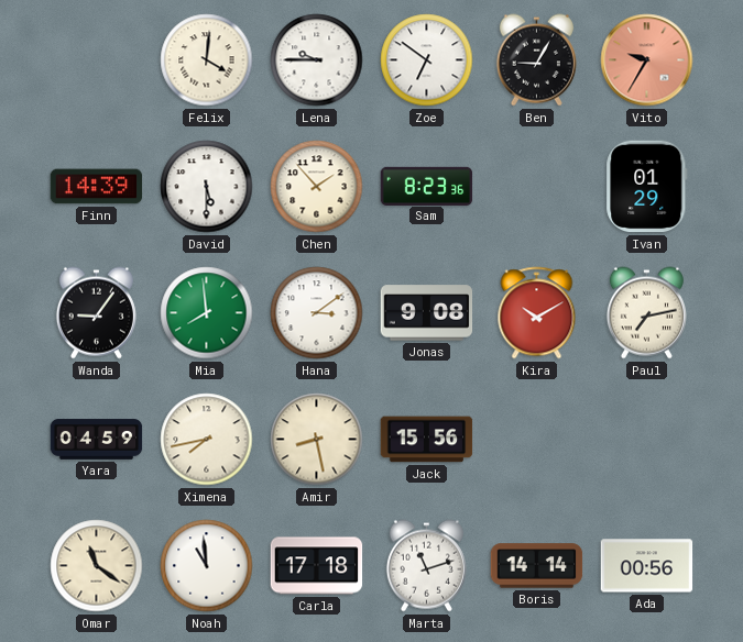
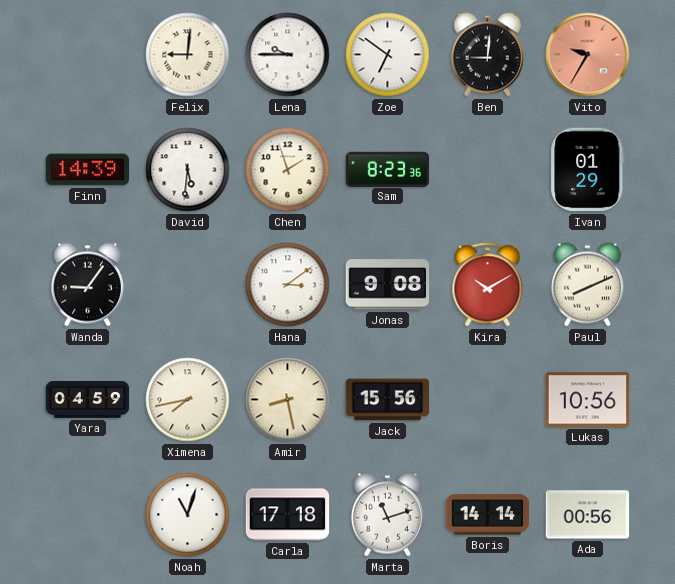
Felix: 4:01 -> 9:01 (188, 55)
Ben: 9:05 -> 9:01 (487, 55)
David: 5:30 -> 5:31 (188, 170)
Chen: 1:53 -> 1:57 (288, 170)
Mia: 7:59 -> none (207, 313)
Paul: 7:13 -> 8:11 (587, 285)
Lukas: none -> 10:56 (588, 400)
Omar: 11:21 -> none (97, 566)
Noah: 10:59 -> 11:03 (188, 515)
